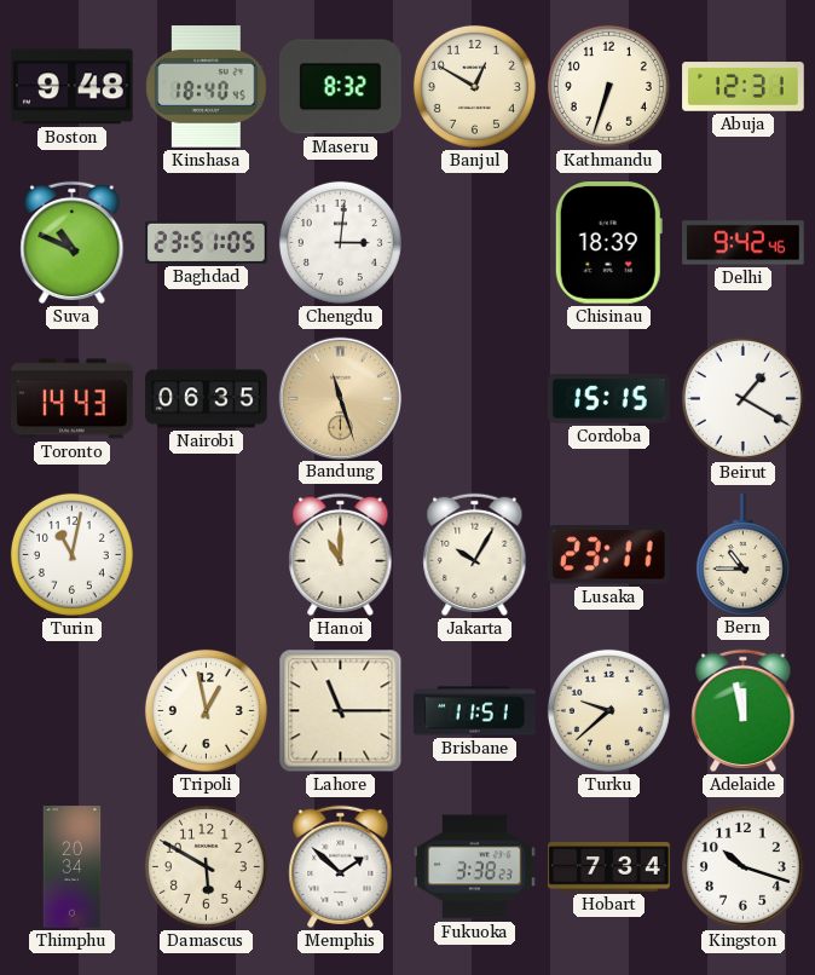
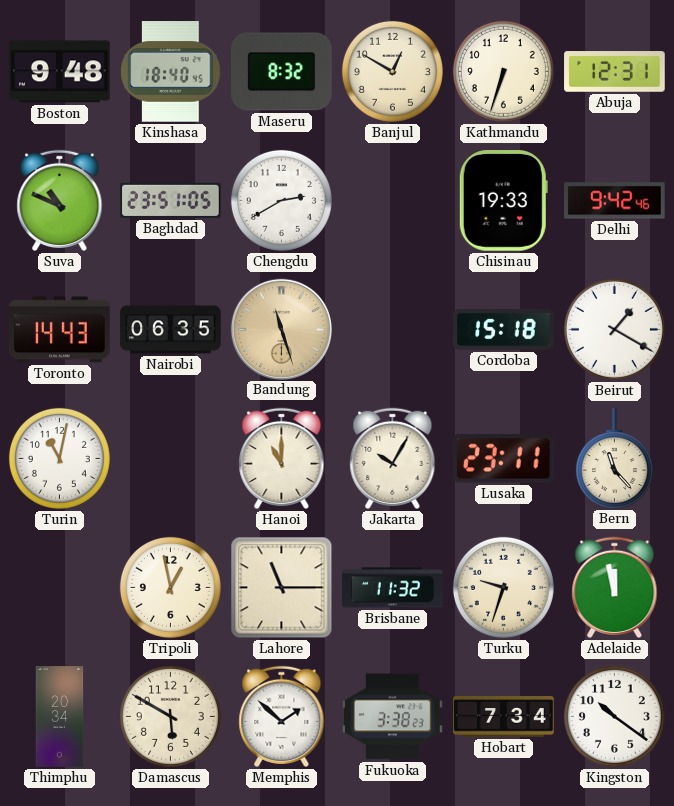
Chengdu: 3:01 -> 2:40 (281, 200)
Chisinau: 18:39 -> 19:33 (503, 201)
Cordoba: 15:15 -> 15:18 (504, 330)
Bern: 10:45 -> 11:23 (614, 458)
Brisbane: 11:51 -> 11:32 (393, 588)
Turku: 9:38 -> 9:33 (503, 587)
Kingston: 10:18 -> 10:21 (614, 716)
